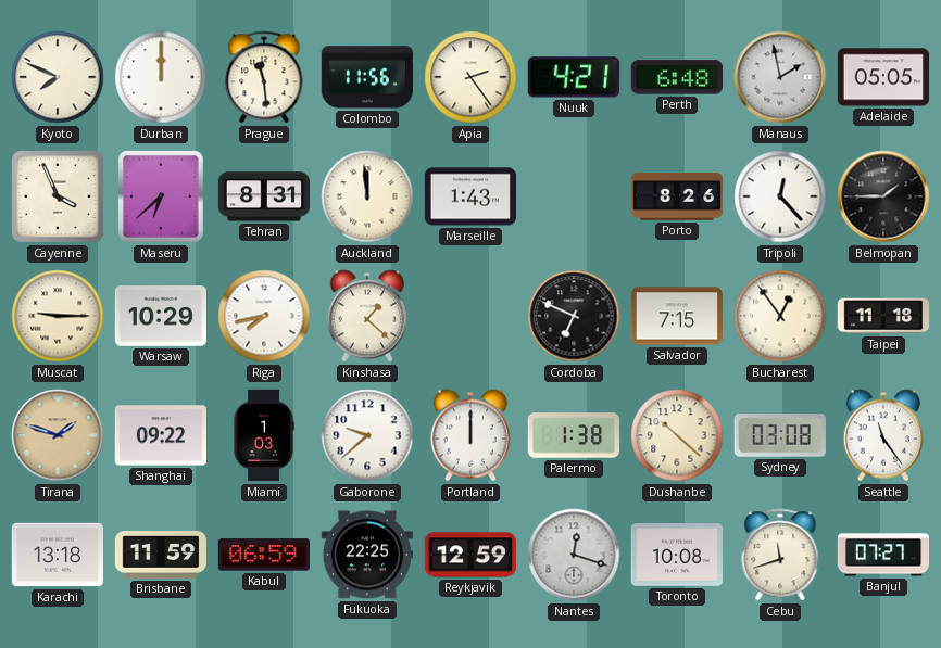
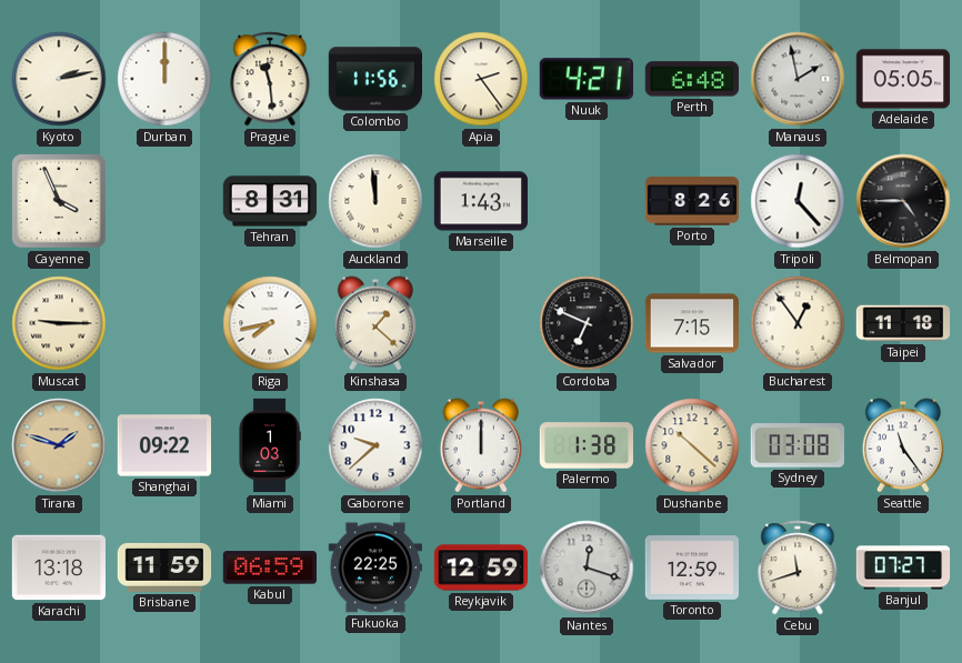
Kyoto: 7:49 -> 2:13 (59, 79)
Maseru: 6:38 -> none (161, 196)
Belmopan: 1:45 -> 4:45 (903, 201)
Warsaw: 10:29 -> none (160, 316)
Toronto: 10:08 -> 12:59 (691, 569)
